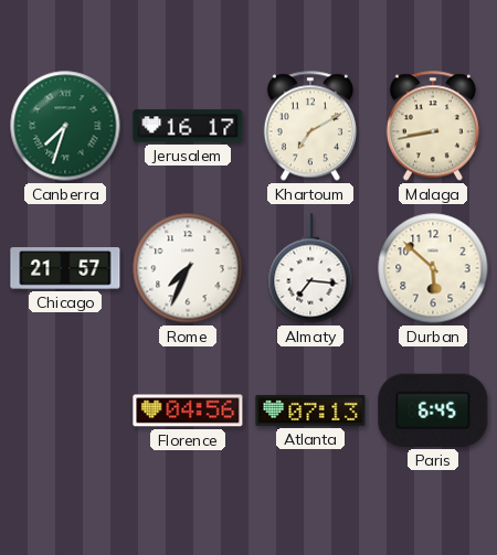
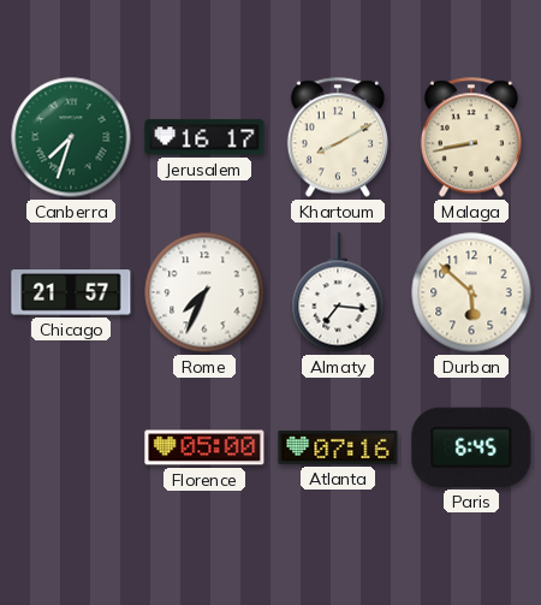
Khartoum: 7:10 -> 8:10 (338, 137)
Florence: 04:56 -> 05:00 (204, 447)
Atlanta: 07:13 -> 07:16 (338, 447)
